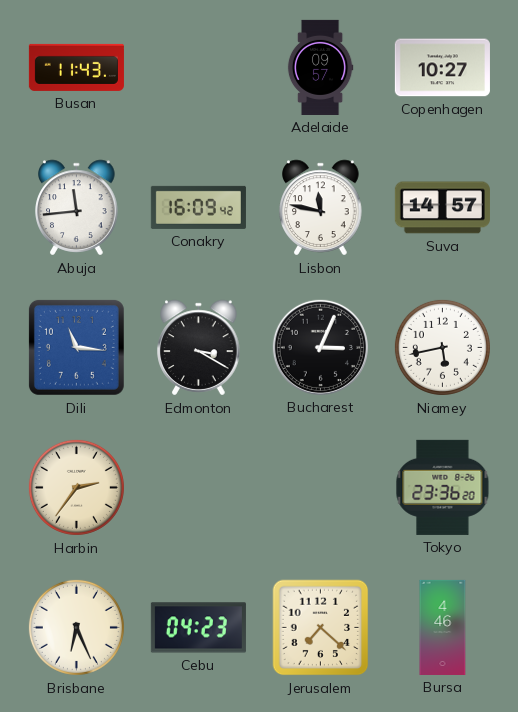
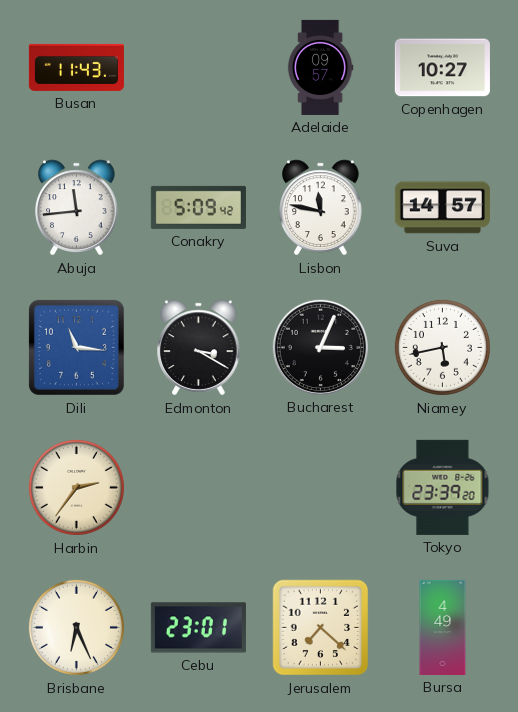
Conakry: 16:09 -> 5:09 (198, 207)
Tokyo: 23:36 -> 23:39 (443, 487)
Cebu: 04:23 -> 23:01 (198, 628)
Bursa: 4:46 -> 4:49 (443, 627)
